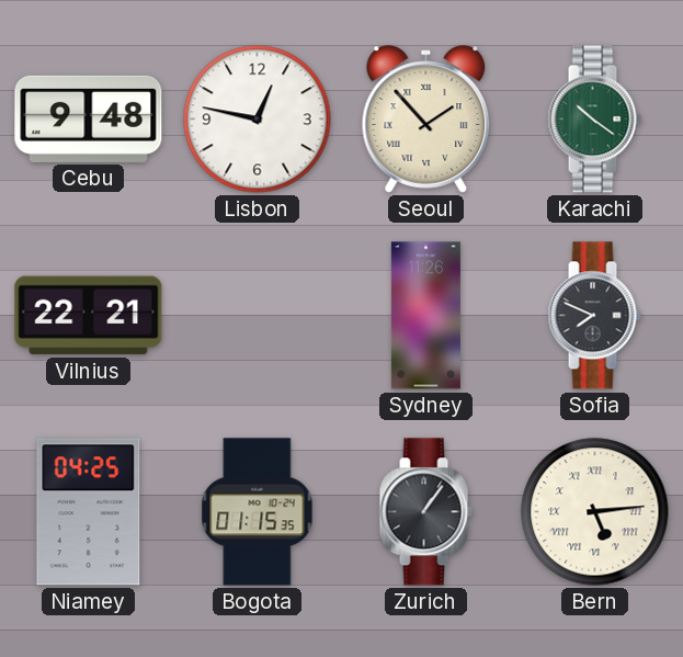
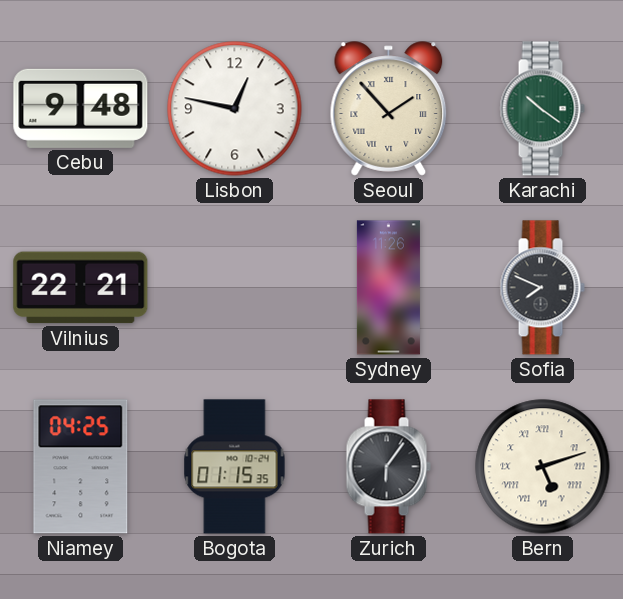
Zurich: 1:06 -> 6:06 (388, 467)
Bern: 5:14 -> 5:12 (543, 467)
